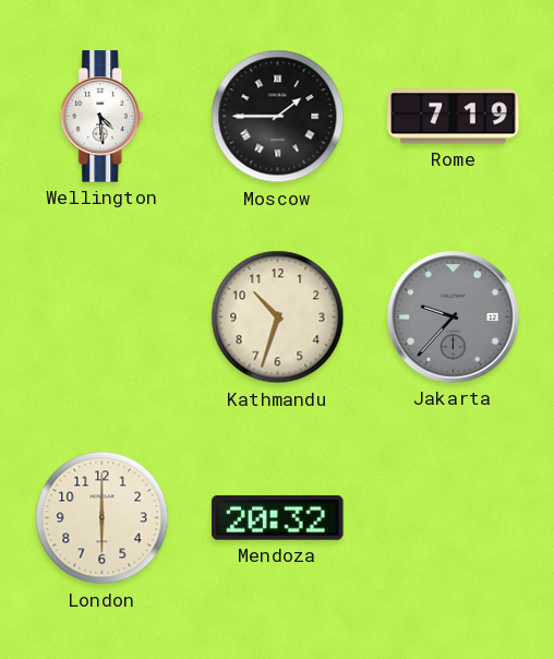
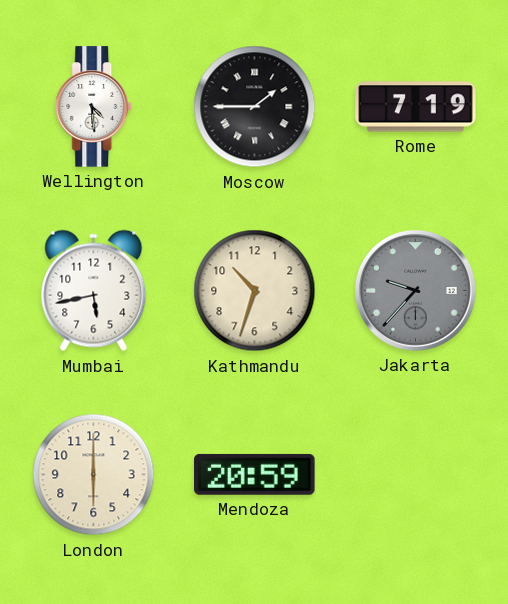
Mumbai: none -> 5:43 (94, 291)
Mendoza: 20:32 -> 20:59 (255, 474)
